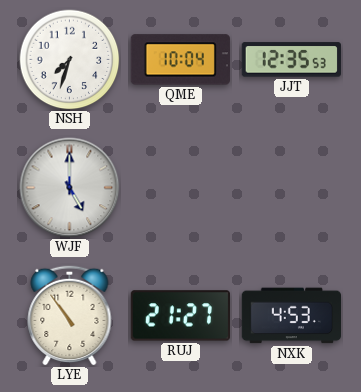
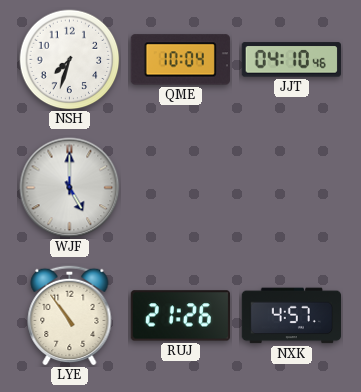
JJT: 12:35 -> 04:10 (291, 60)
RUJ: 21:27 -> 21:26 (180, 316)
NXK: 4:53 -> 4:57 (291, 316)
